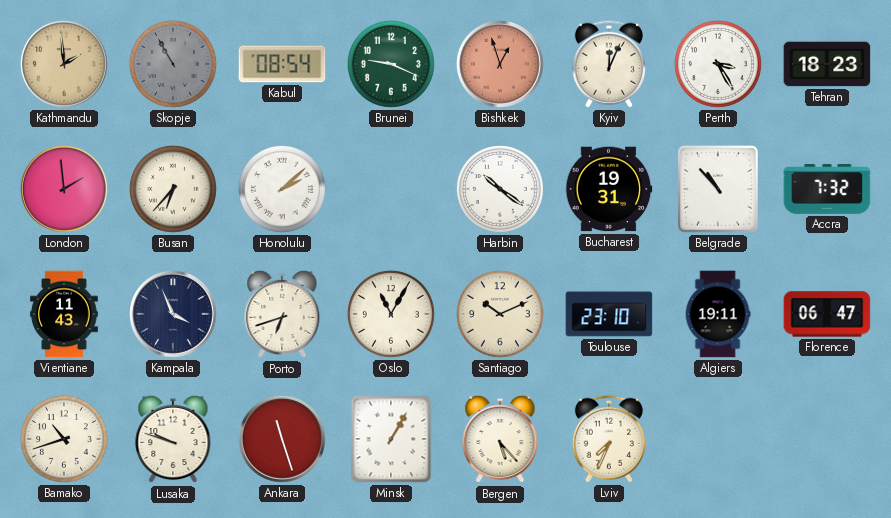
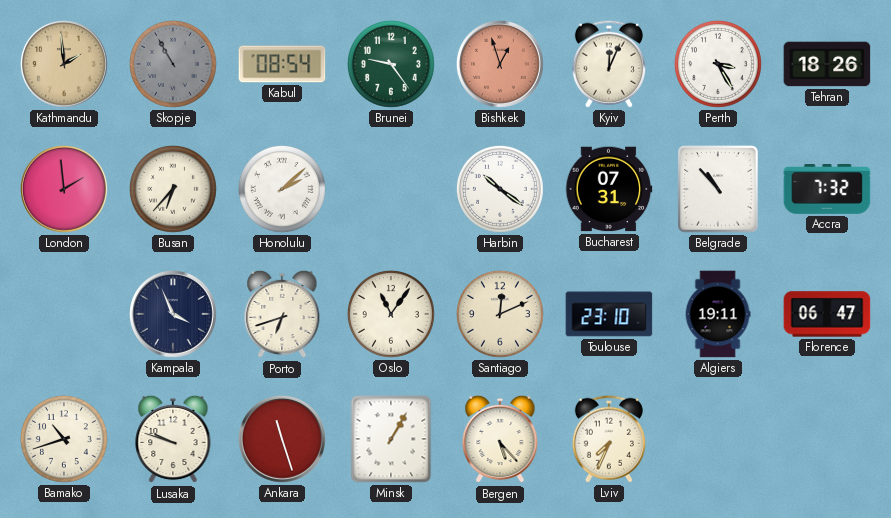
Brunei: 9:19 -> 9:24 (391, 64)
Tehran: 18:23 -> 18:26 (827, 64)
Bucharest: 19:31 -> 07:31 (609, 189)
Vientiane: 11:43 -> none (64, 314)
Oslo: 11:05 -> 11:06 (391, 314)
Santiago: 10:11 -> 12:11 (500, 314)
